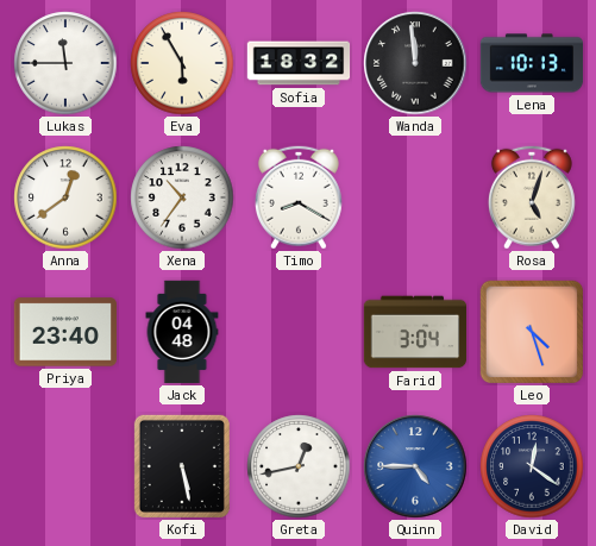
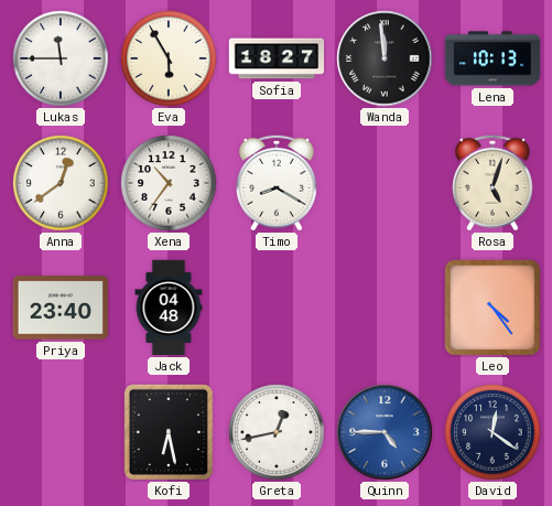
Sofia: 18:32 -> 18:27 (277, 58)
Farid: 3:04 -> none (415, 332)
Leo: 4:27 -> 4:24 (493, 308)
Kofi: 5:28 -> 6:28 (169, 432)
